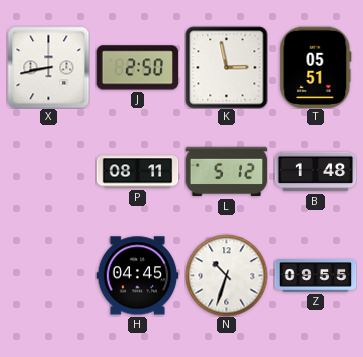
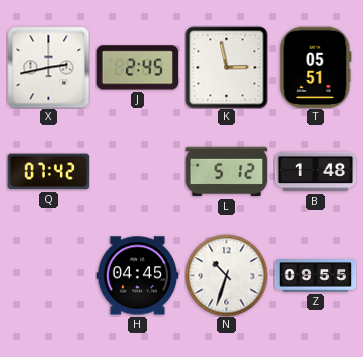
X: 8:43 -> 2:43 (48, 67)
J: 2:50 -> 2:45 (137, 68)
Q: none -> 07:42 (48, 172)
P: 08:11 -> none (137, 172)
